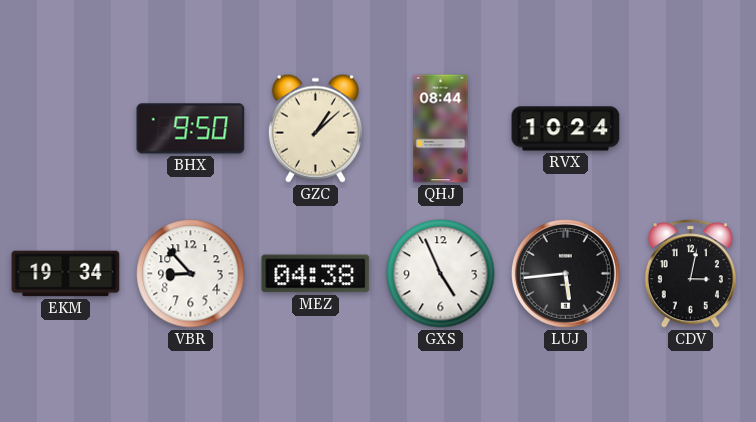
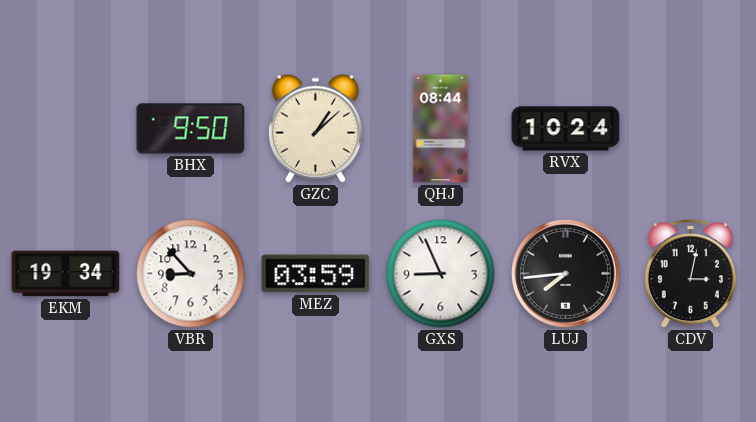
MEZ: 04:38 -> 03:59 (316, 274)
GXS: 4:56 -> 8:56 (441, 274)
LUJ: 5:44 -> 7:44 (565, 273)
